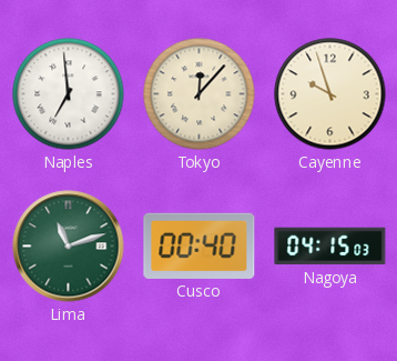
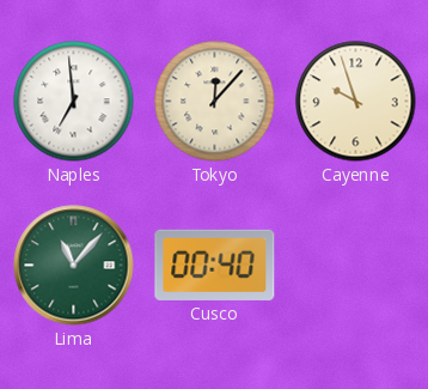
Lima: 11:12 -> 11:07 (74, 266)
Nagoya: 04:15 -> none (330, 247)
